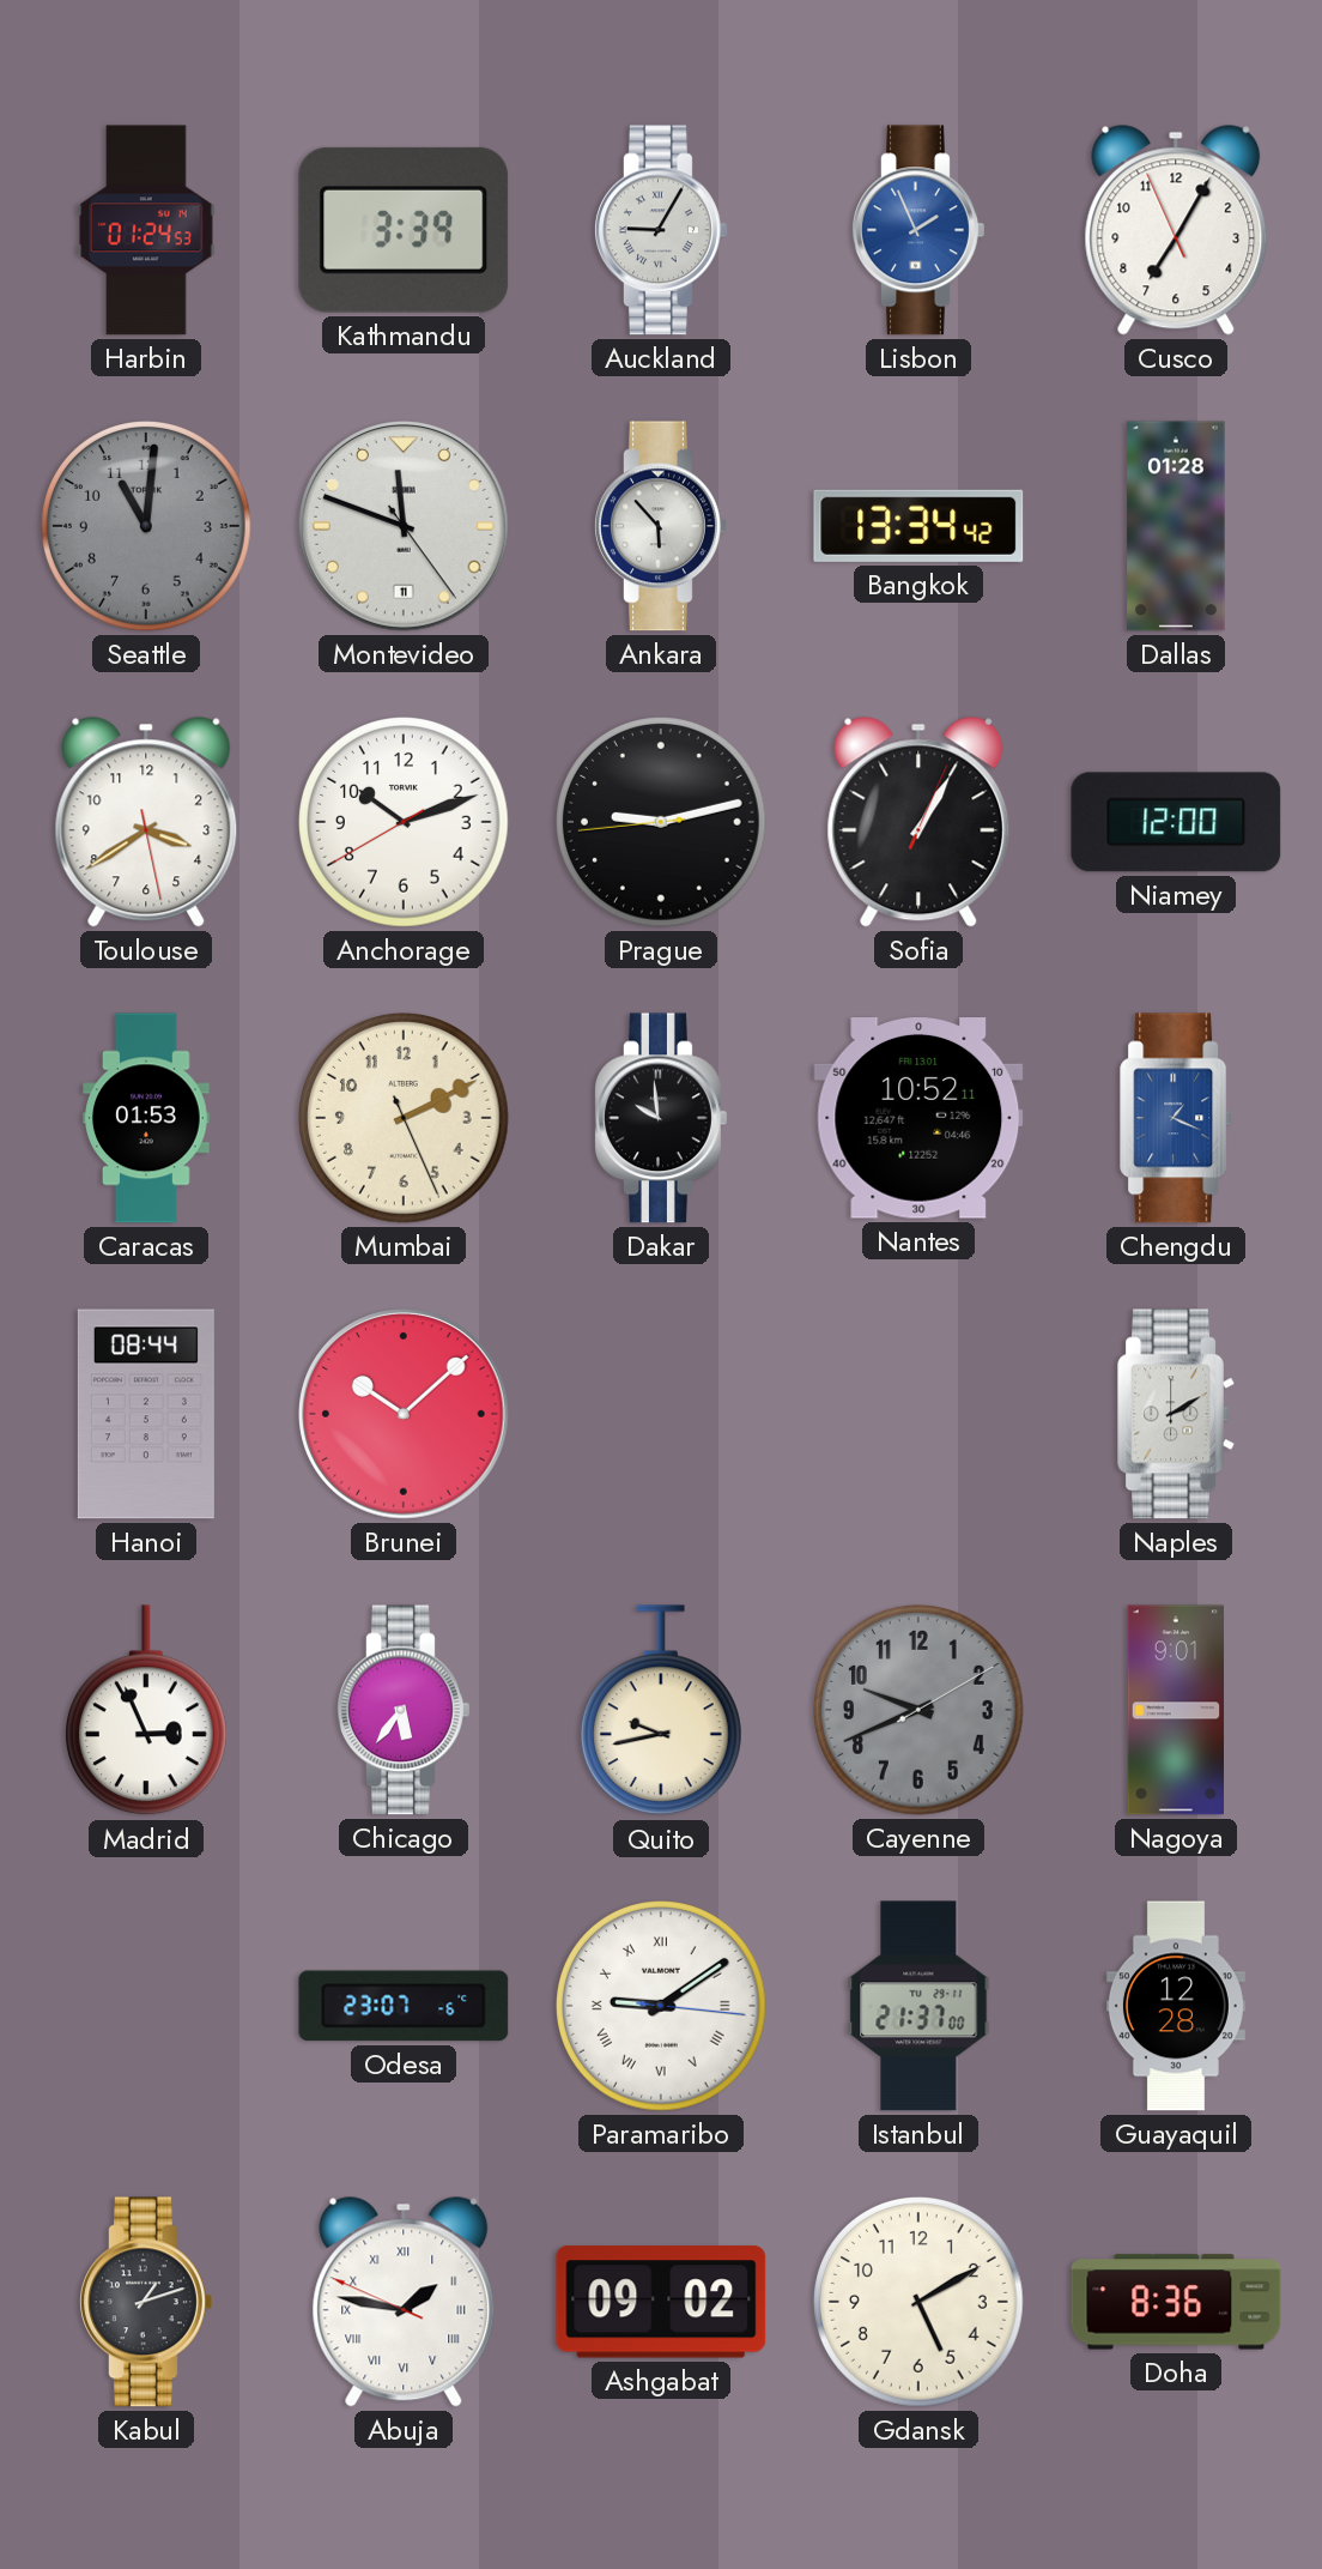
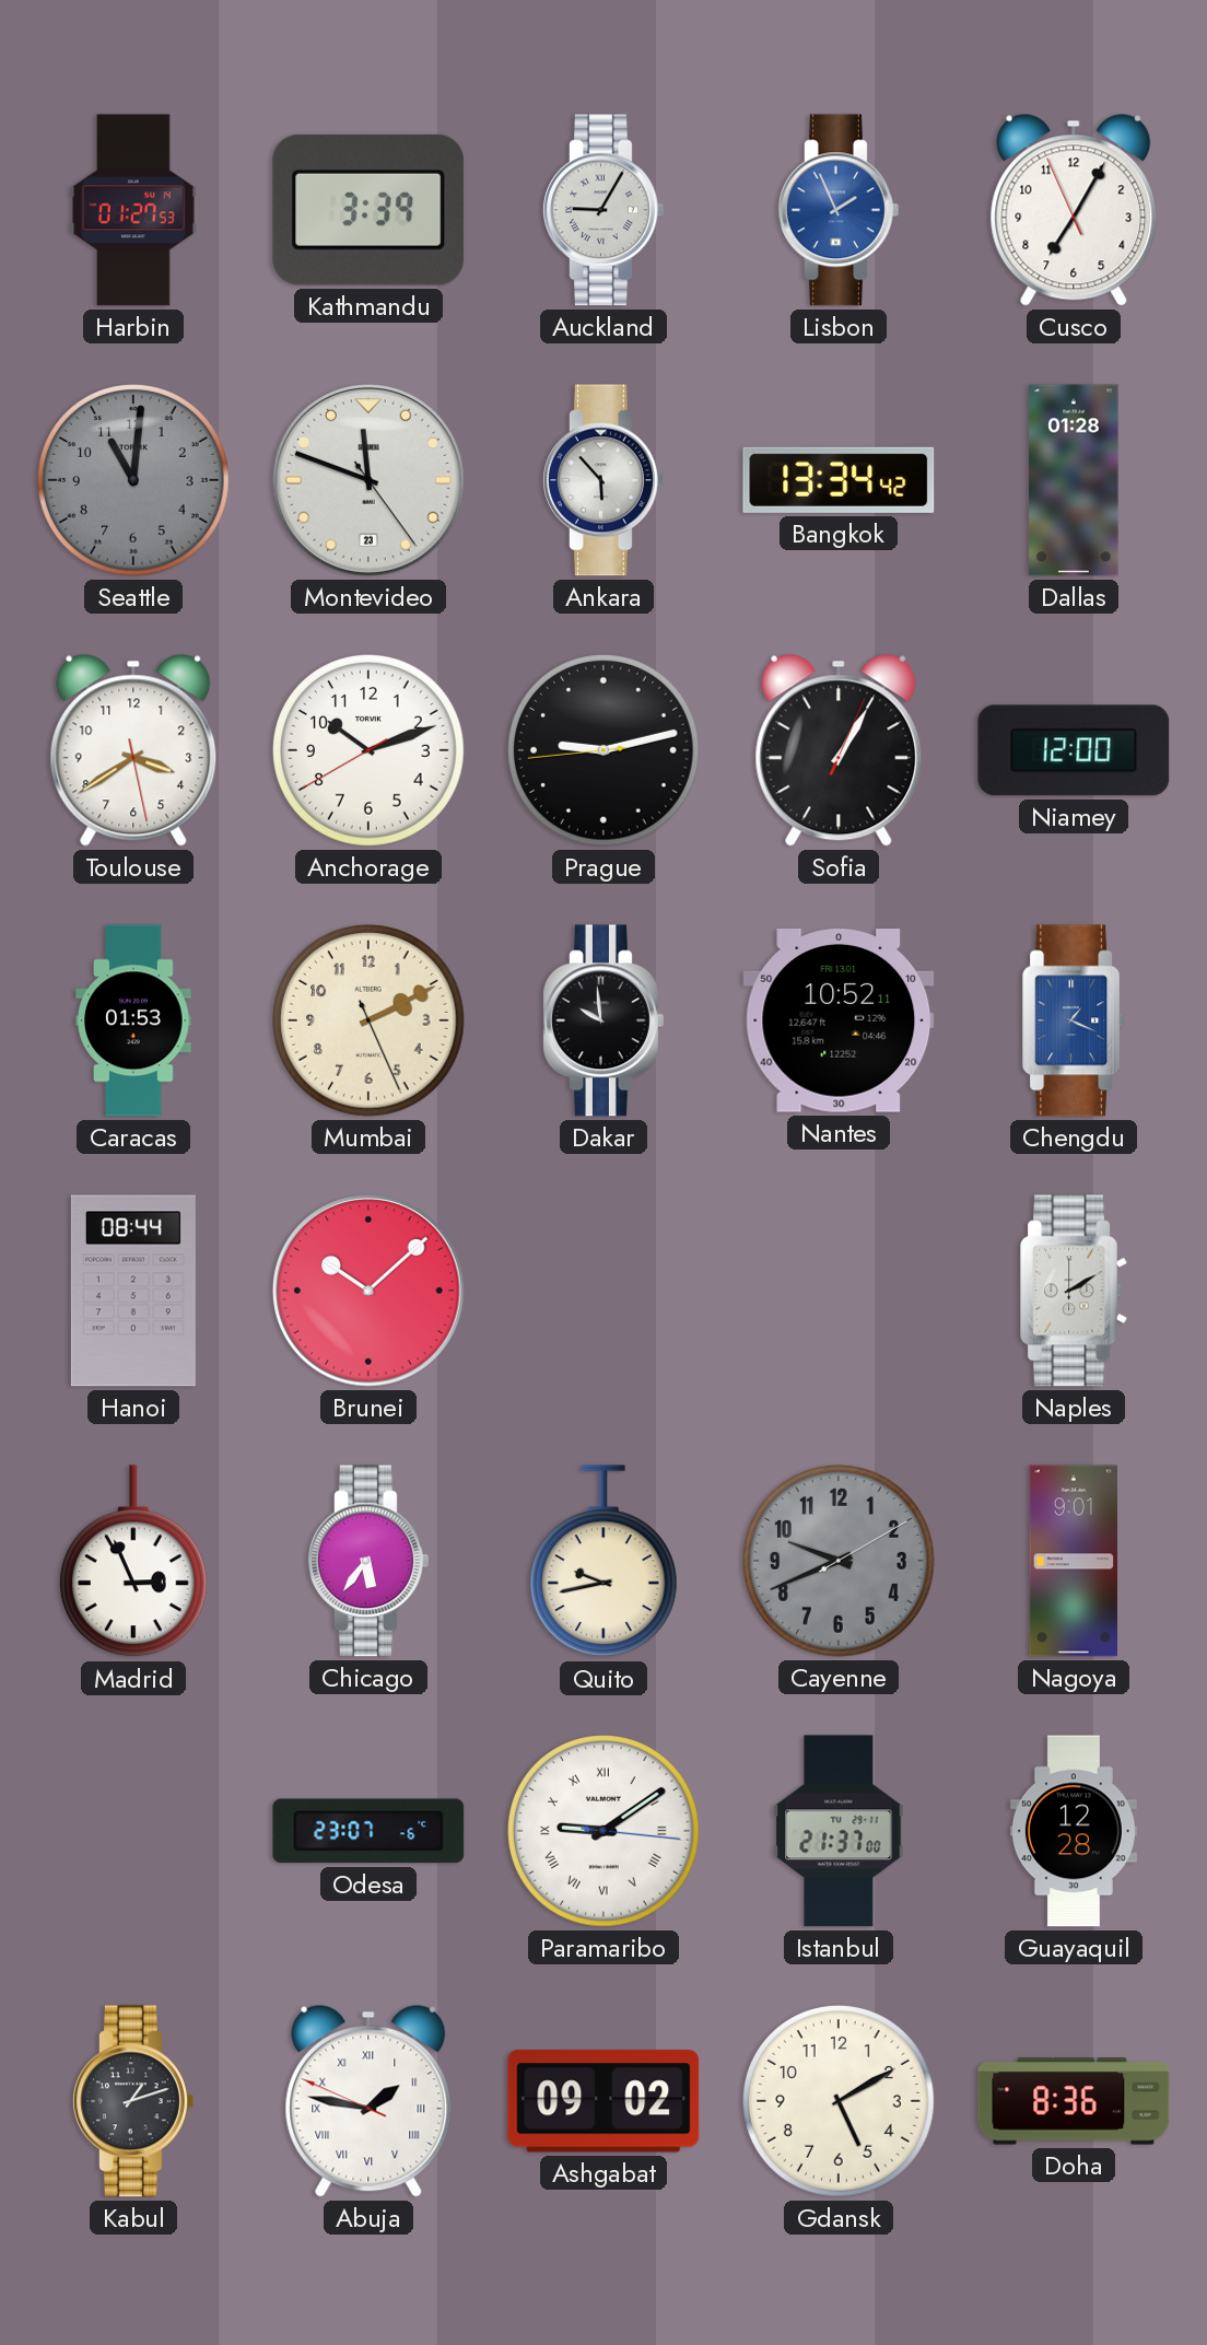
Harbin: 01:24 -> 01:27 (133, 210)
Montevideo date: 11 -> 23 (368, 480)
